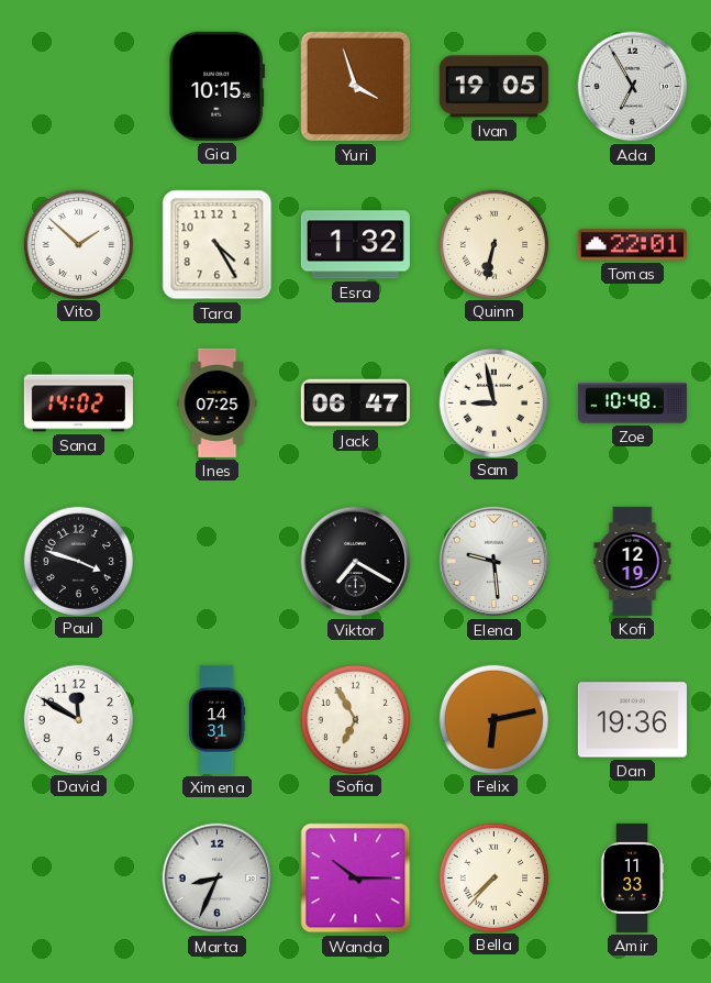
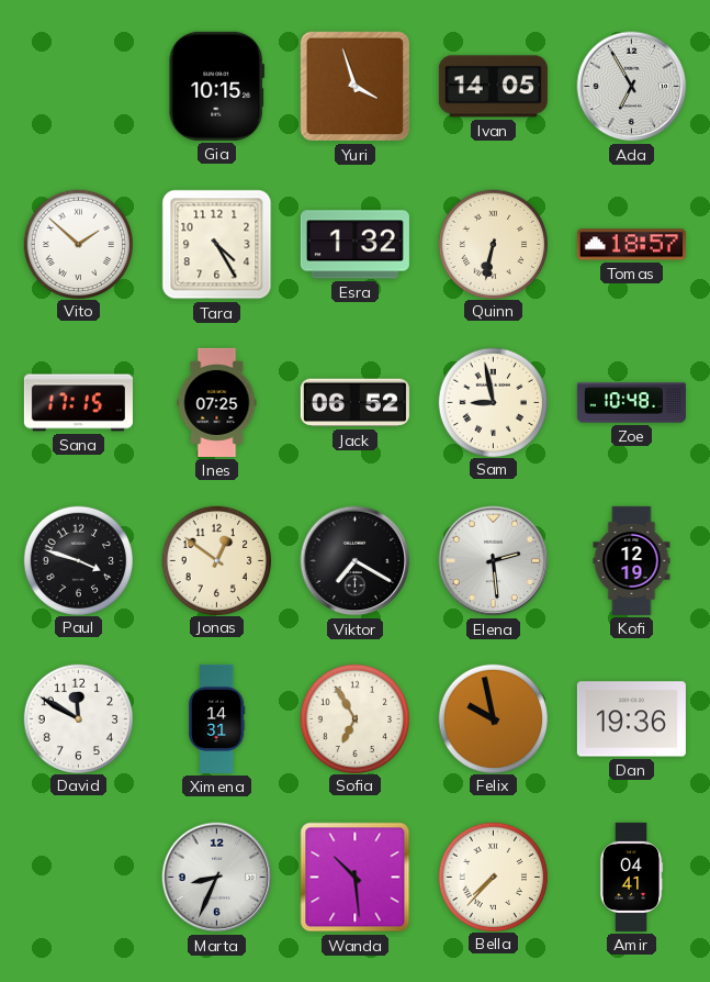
Ivan: 19:05 -> 14:05 (493, 87)
Tomas: 22:01 -> 18:57 (631, 245)
Sana: 14:02 -> 17:15 (78, 403)
Jack: 06:47 -> 06:52 (354, 403)
Jonas: none -> 12:51 (216, 560)
Elena: 9:29 -> 2:29 (494, 561)
Felix: 6:13 -> 9:58 (493, 718)
Wanda: 10:15 -> 10:29 (356, 878)
Amir: 11:33 -> 04:41 (631, 877)
